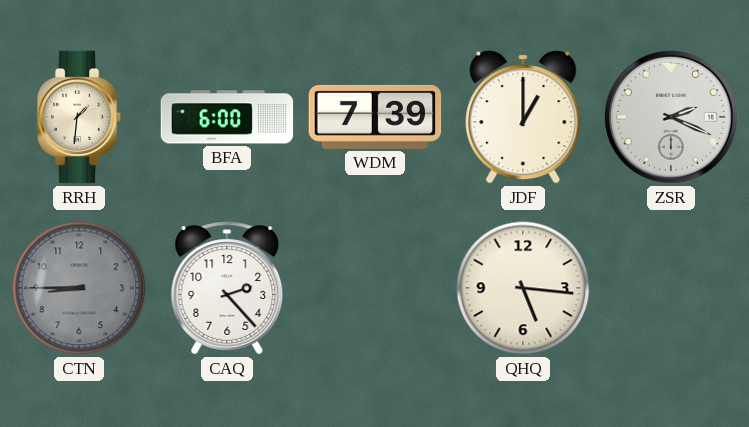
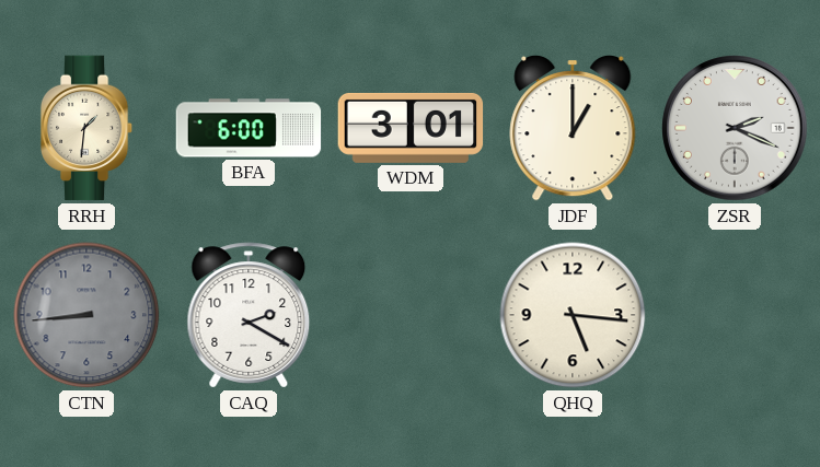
WDM: 7:39 -> 3:01 (411, 128)
CTN: 8:45 -> 8:44 (86, 315)
CAQ: 2:23 -> 2:20 (249, 315)
